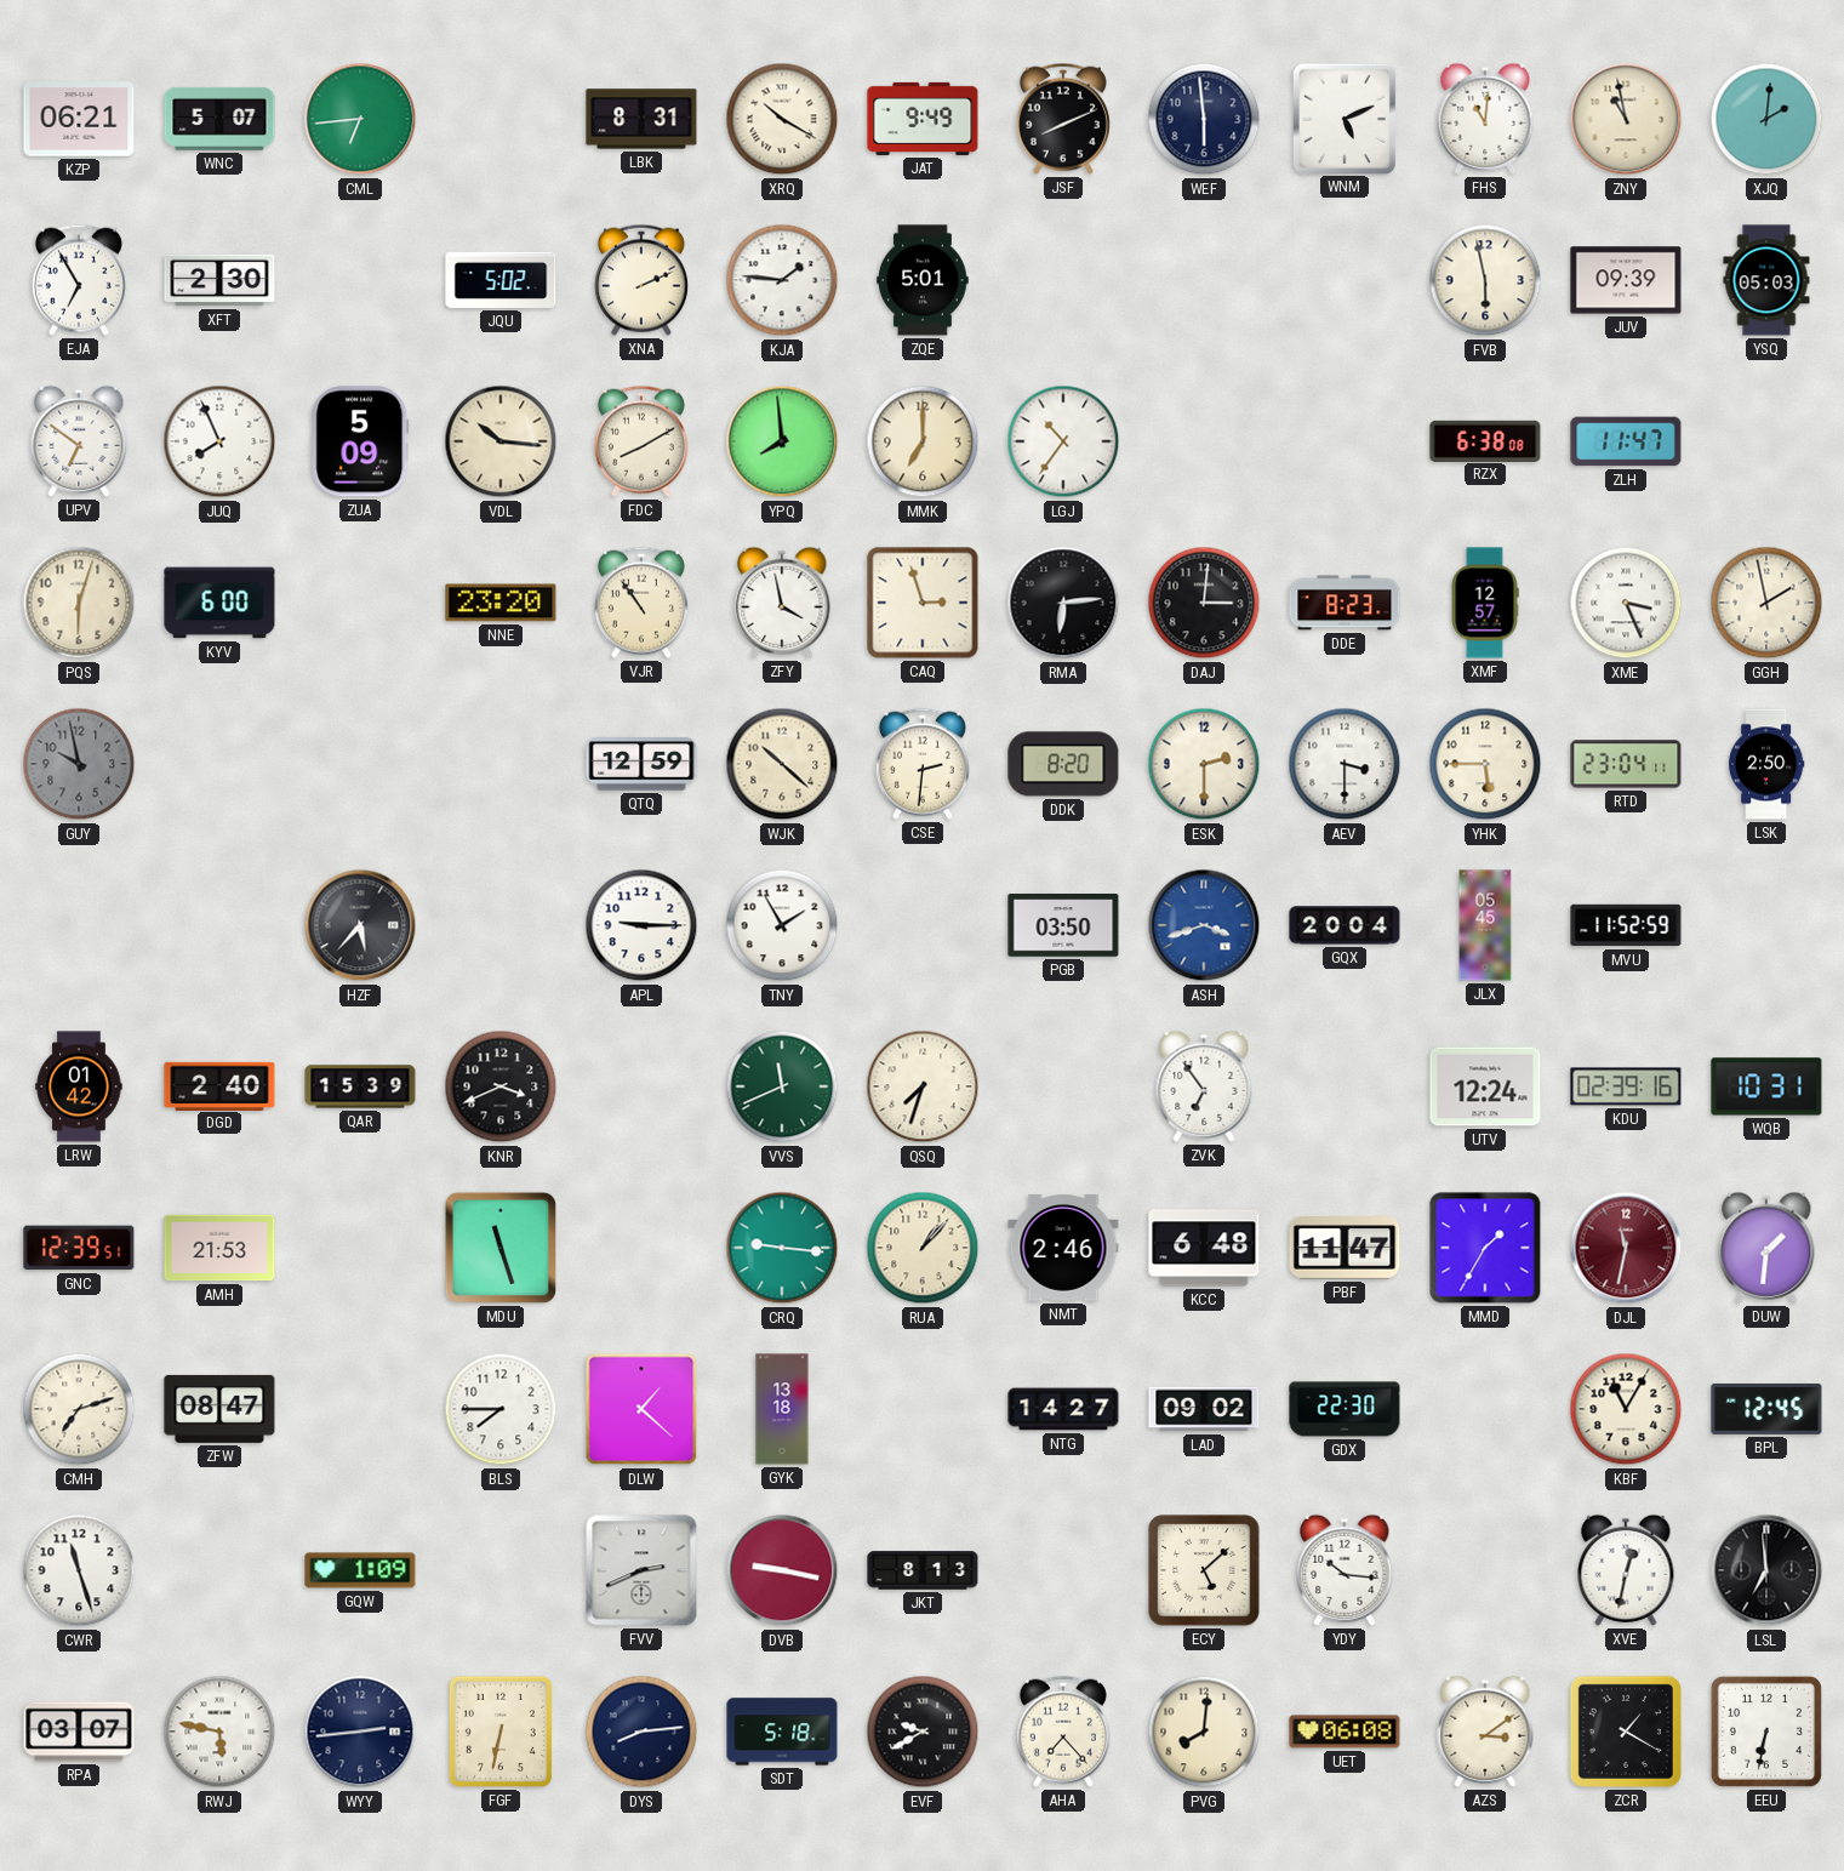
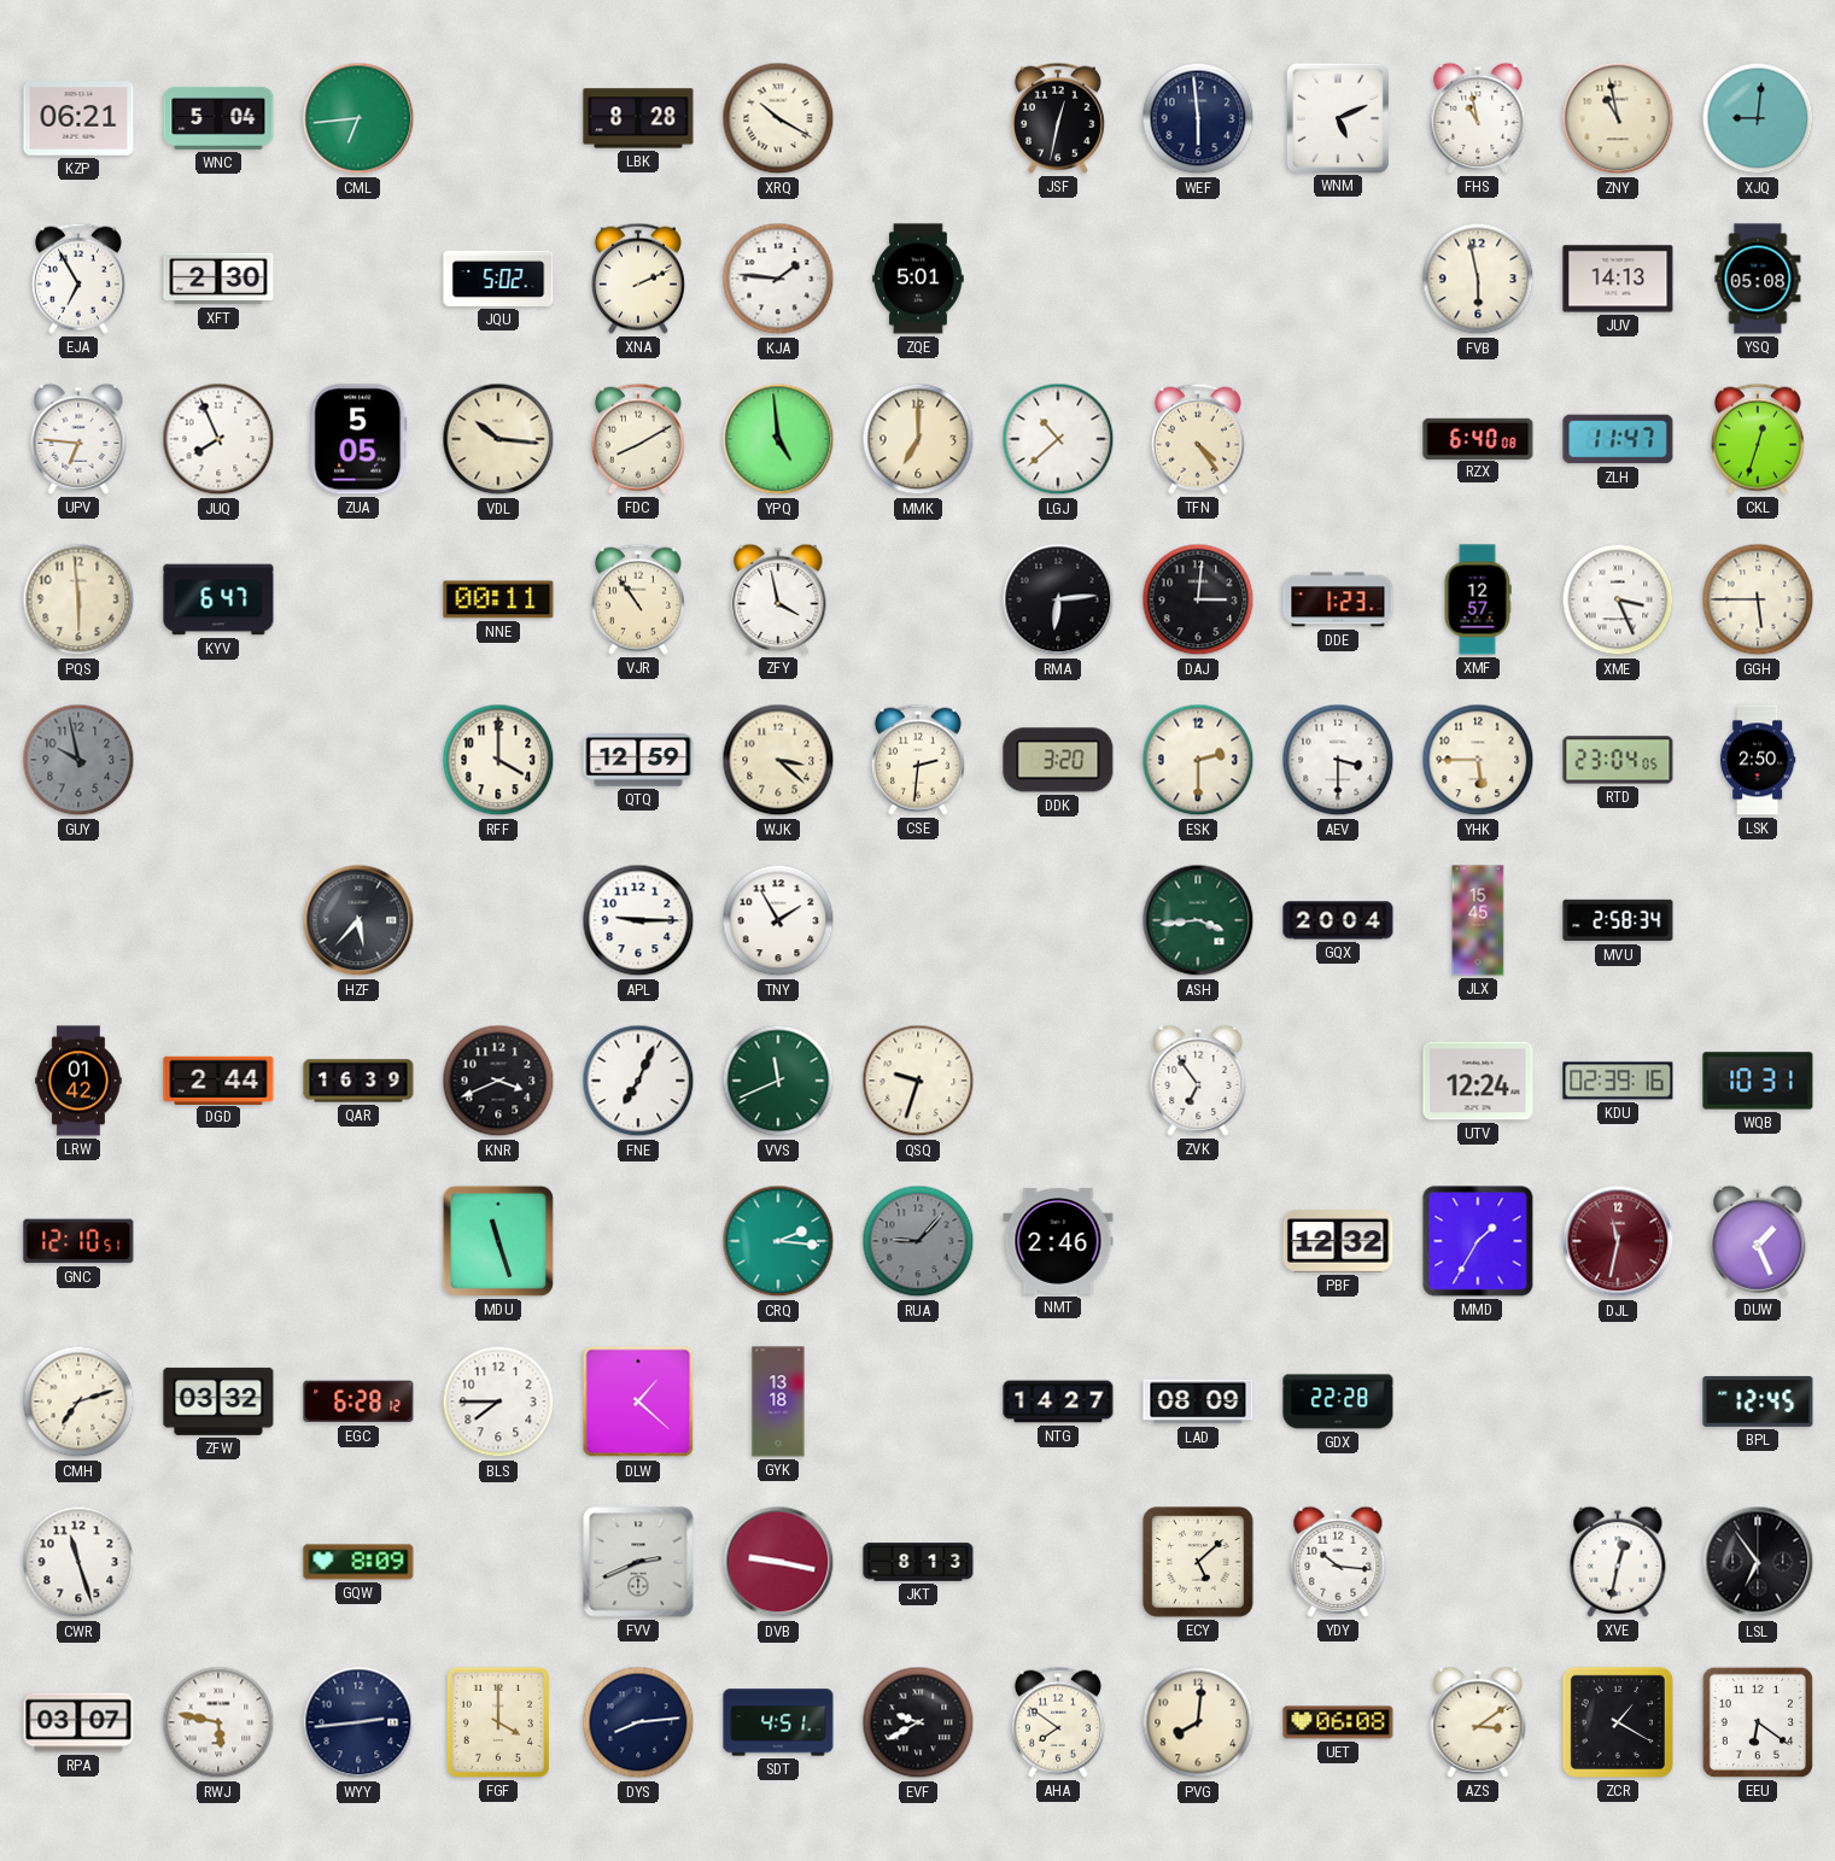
WNC: 5:07 -> 5:04 (218, 118)
LBK: 8:31 -> 8:28 (638, 118)
JAT: 9:49 -> none (923, 119)
JSF: 8:11 -> 12:32 (1058, 118)
FHS: 11:01 -> 10:58 (1478, 118)
XJQ: 2:01 -> 9:01 (1758, 118)
JUV: 09:39 -> 14:13 (1618, 279)
YSQ: 05:03 -> 05:08 (1758, 279)
UPV: 6:51 -> 6:46 (78, 439)
ZUA: 5:09 -> 5:05 (358, 439)
YPQ: 7:59 -> 4:59 (778, 439)
LGJ: 10:36 -> 10:38 (1058, 439)
TFN: none -> 4:24 (1198, 439)
RZX: 6:38 -> 6:40 (1478, 438)
CKL: none -> 12:33 (1758, 439)
PQS: 6:03 -> 5:59 (78, 599)
KYV: 6:00 -> 6:47 (218, 599)
NNE: 23:20 -> 00:11 (498, 599)
CAQ: 2:57 -> none (923, 603)
DDE: 8:23 -> 1:23 (1338, 599)
GGH: 1:58 -> 5:45 (1758, 599)
RFF: none -> 4:00 (498, 760)
WJK: 10:22 -> 3:22 (778, 760)
DDK: 8:20 -> 3:20 (1058, 760)
RTD: 23:04:11 -> 23:04:05 (1618, 760)
PGB: 03:50 -> none (1063, 926)
ASH: 3:42 -> 3:44 (1198, 920)
ASH dial: blue -> green (1198, 920)
JLX: 05:45 -> 15:45 (1478, 920)
MVU: 11:52 -> 2:58 (1618, 920)
DGD: 2:40 -> 2:44 (218, 1079)
QAR: 15:39 -> 16:39 (358, 1081)
FNE: none -> 7:04 (638, 1081)
QSQ: 7:33 -> 9:33 (918, 1081)
GNC: 12:39 -> 12:10 (78, 1241)
AMH: 21:53 -> none (219, 1248)
CRQ: 9:16 -> 2:16 (778, 1241)
RUA: 1:07 -> 9:07 (918, 1241)
RUA dial: cream -> grey (918, 1241)
KCC: 6:48 -> none (1204, 1248)
PBF: 11:47 -> 12:32 (1338, 1241)
DUW: 1:31 -> 1:26 (1758, 1241)
ZFW: 08:47 -> 03:32 (218, 1401)
EGC: none -> 6:28 (358, 1401)
LAD: 09:02 -> 08:09 (1198, 1401)
GDX: 22:30 -> 22:28 (1338, 1401)
KBF: 11:05 -> none (1626, 1409)
GQW: 1:09 -> 8:09 (358, 1562)
LSL: 6:59 -> 6:54 (1758, 1562)
FGF: 6:32 -> 4:00 (498, 1722)
SDT: 5:18 -> 4:51 (778, 1722)
AHA: 7:23 -> 7:51 (1058, 1722)
EEU: 6:32 -> 6:21 (1758, 1722)
